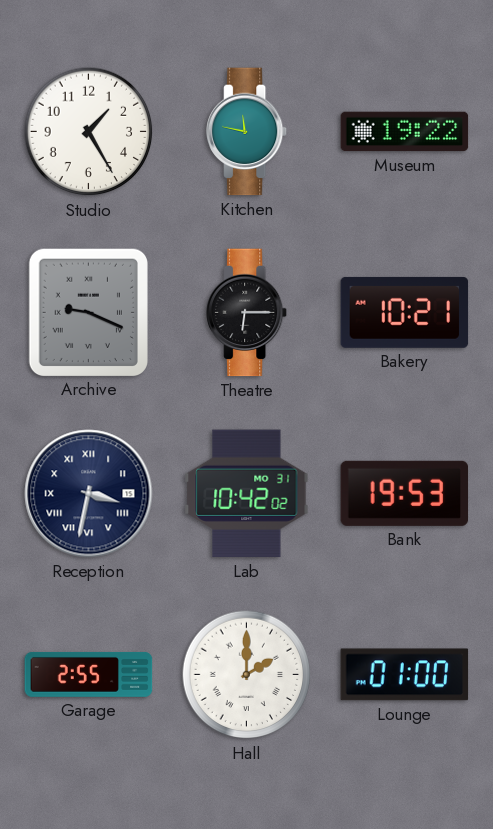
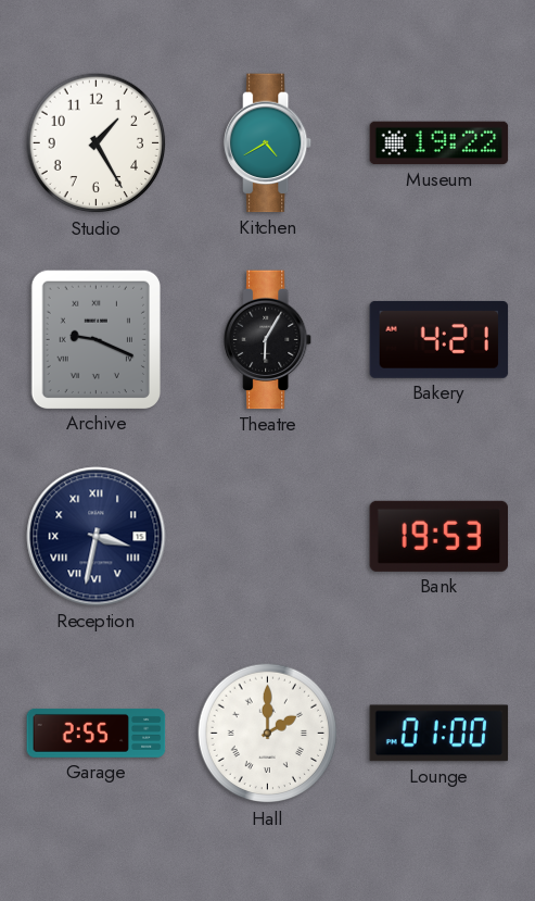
Kitchen: 11:47 -> 4:40 (269, 143)
Theatre: 6:15 -> 6:05 (269, 340)
Bakery: 10:21 -> 4:21 (440, 339)
Lab: 10:42 -> none (247, 494)
